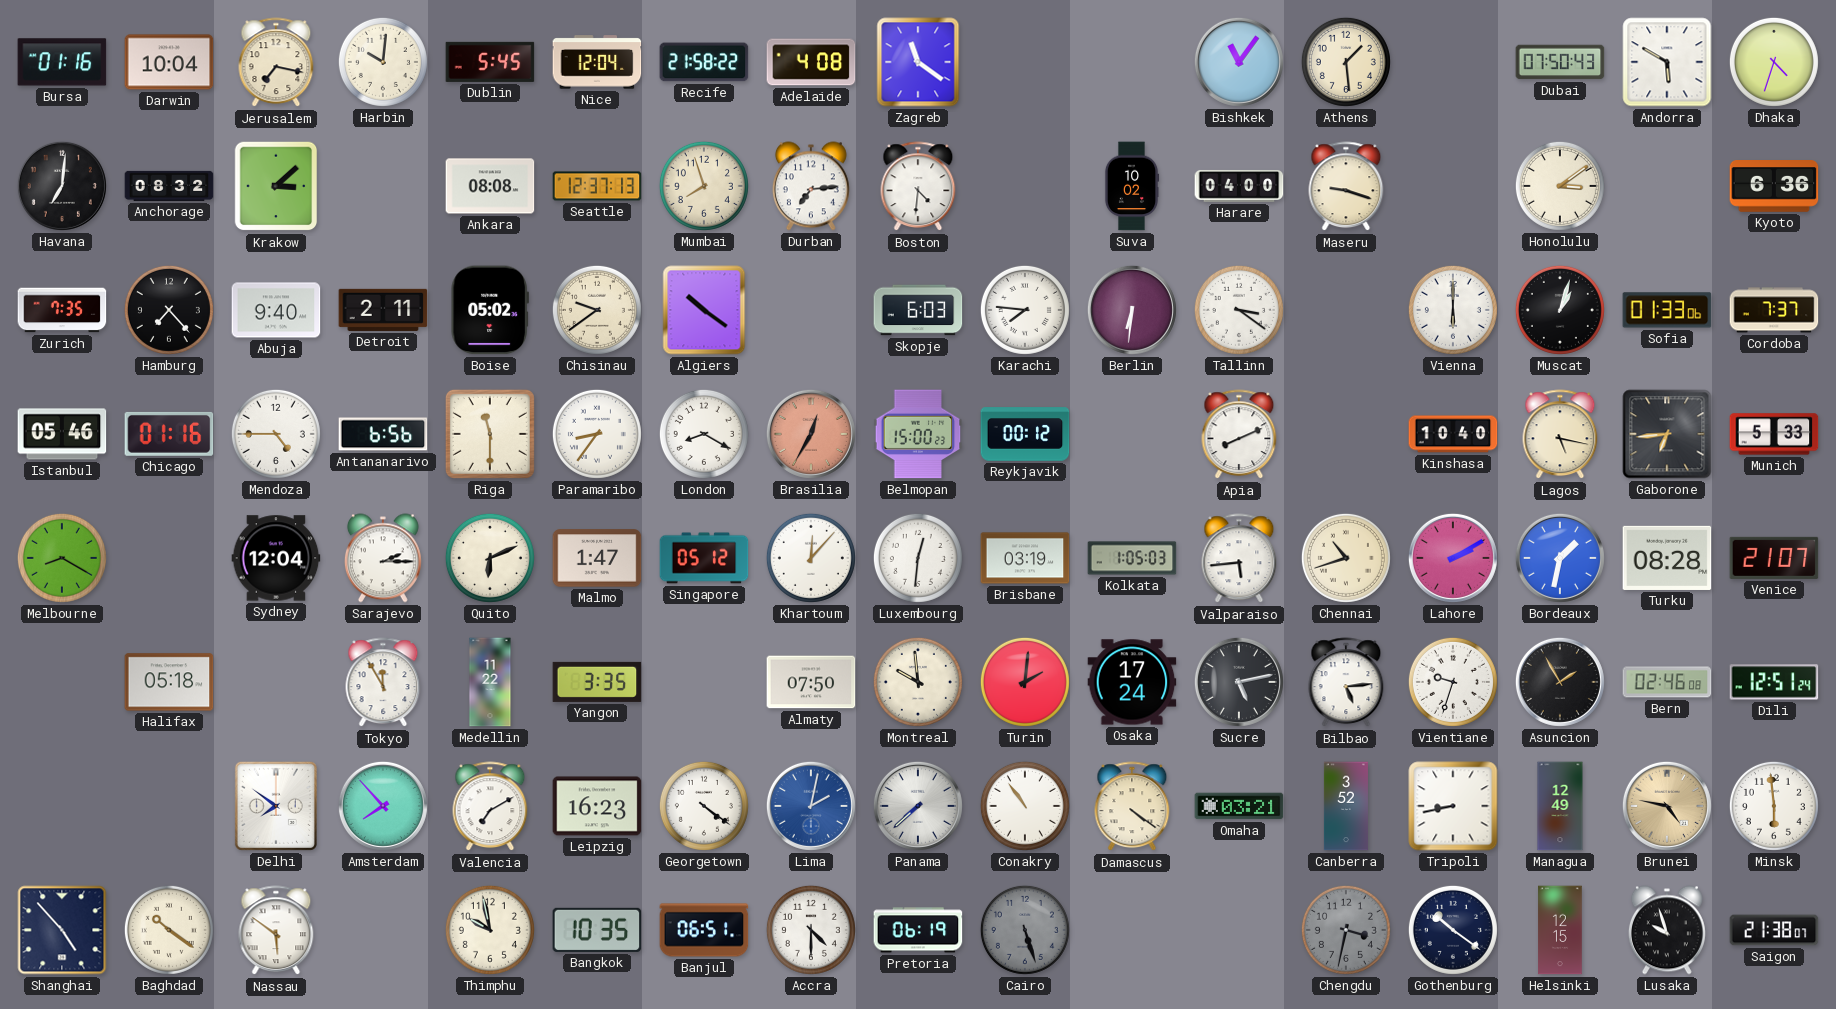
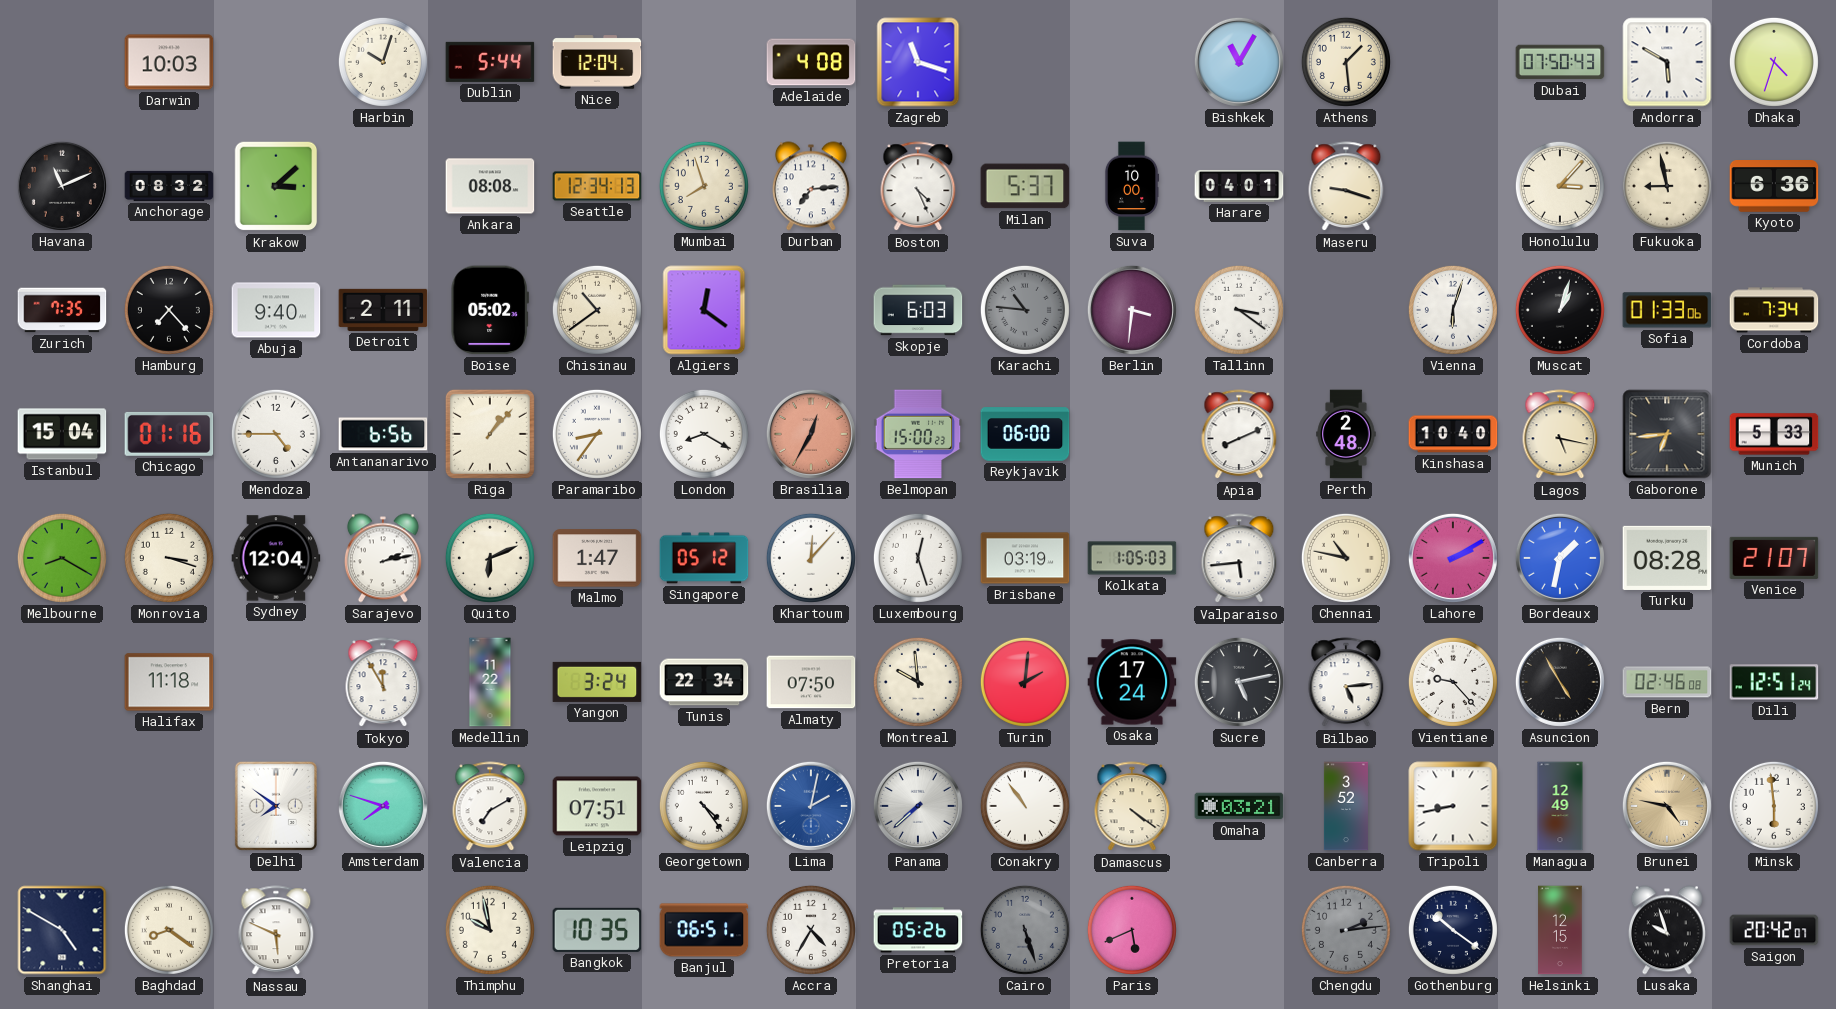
Bursa: 01:16 -> none (62, 62)
Darwin: 10:04 -> 10:03 (169, 62)
Jerusalem: 7:17 -> none (276, 63)
Harbin: 10:01 -> 10:03 (383, 62)
Dublin: 5:45 -> 5:44 (490, 62)
Recife: 21:58 -> none (704, 62)
Zagreb: 11:21 -> 11:18 (918, 62)
Bishkek: 11:06 -> 11:05 (1239, 62)
Havana: 7:01 -> 11:11 (62, 186)
Seattle: 12:37 -> 12:34 (597, 186)
Boston: 4:31 -> 4:26 (918, 187)
Milan: none -> 5:37 (1025, 186)
Suva: 10:02 -> 10:00 (1132, 186)
Harare: 04:00 -> 04:01 (1239, 186)
Honolulu: 3:09 -> 3:07 (1560, 186)
Fukuoka: none -> 8:58 (1667, 186)
Chisinau: 9:39 -> 10:39 (597, 310)
Algiers: 10:21 -> 12:21 (704, 310)
Karachi: 7:46 -> 10:46 (1025, 310)
Karachi dial: white -> grey (1025, 310)
Berlin: 6:31 -> 3:31 (1132, 310)
Vienna: 6:00 -> 6:03 (1453, 310)
Cordoba: 7:37 -> 7:34 (1774, 310)
Istanbul: 05:46 -> 15:04 (62, 434)
Riga: 11:30 -> 1:07 (490, 434)
Reykjavik: 00:12 -> 06:00 (1025, 434)
Perth: none -> 2:48 (1346, 434)
Monrovia: none -> 3:18 (169, 558)
Sarajevo: 2:15 -> 2:13 (383, 558)
Luxembourg: 12:31 -> 12:27 (918, 558)
Chennai: 10:42 -> 10:47 (1346, 558)
Halifax: 05:18 -> 11:18 (169, 682)
Yangon: 3:35 -> 3:24 (597, 682)
Tunis: none -> 22:34 (704, 682)
Vientiane: 9:33 -> 9:23 (1453, 682)
Asuncion: 1:55 -> 4:55 (1560, 682)
Amsterdam: 7:53 -> 7:48 (383, 806)
Leipzig: 16:23 -> 07:51 (597, 806)
Georgetown: 4:21 -> 4:24 (704, 806)
Shanghai: 4:53 -> 4:50 (62, 930)
Baghdad: 10:21 -> 8:21 (169, 930)
Nassau: 5:51 -> 5:49 (276, 931)
Accra: 4:30 -> 4:35 (811, 930)
Pretoria: 06:19 -> 05:26 (918, 930)
Paris: none -> 5:41 (1132, 930)
Chengdu: 3:32 -> 2:14 (1346, 930)
Saigon: 21:38 -> 20:42 (1774, 930)
